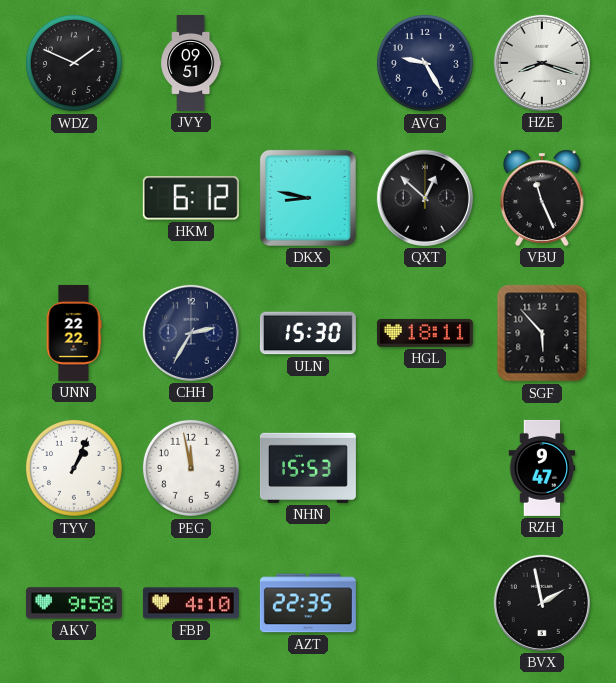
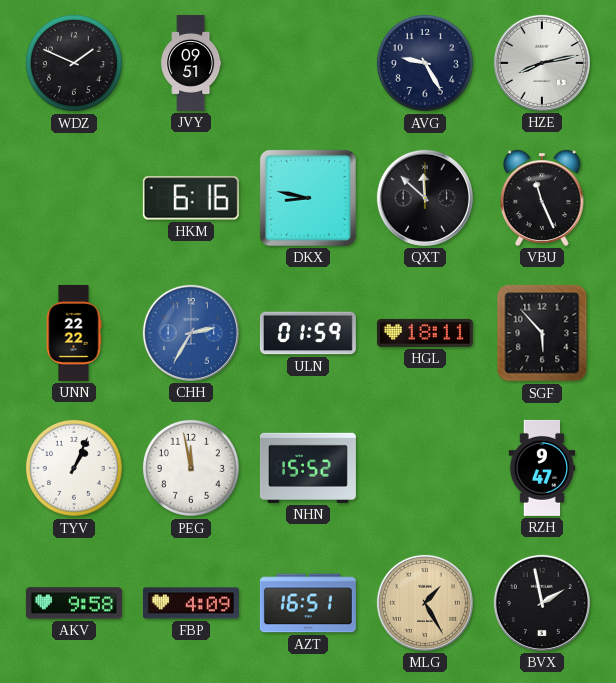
HZE: 8:18 -> 8:13 (542, 63)
HKM: 6:12 -> 6:16 (191, 198)
QXT: 12:52 -> 11:52 (425, 198)
CHH dial: navy -> blue (191, 333)
ULN: 15:30 -> 01:59 (308, 333)
NHN: 15:53 -> 15:52 (308, 468)
FBP: 4:10 -> 4:09 (191, 603)
AZT: 22:35 -> 16:51 (308, 603)
MLG: none -> 1:25 (425, 603)
